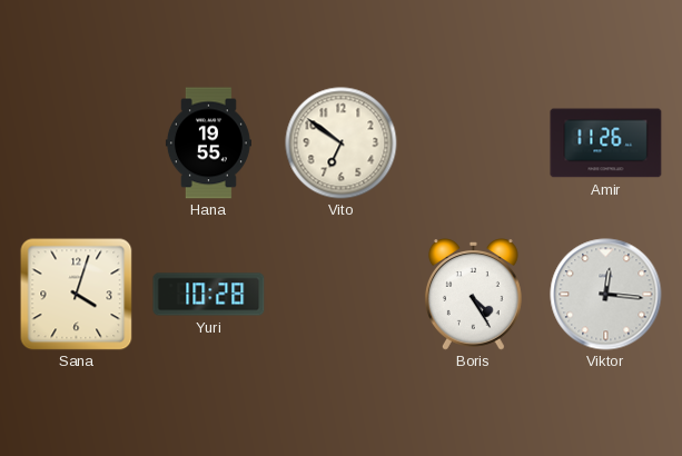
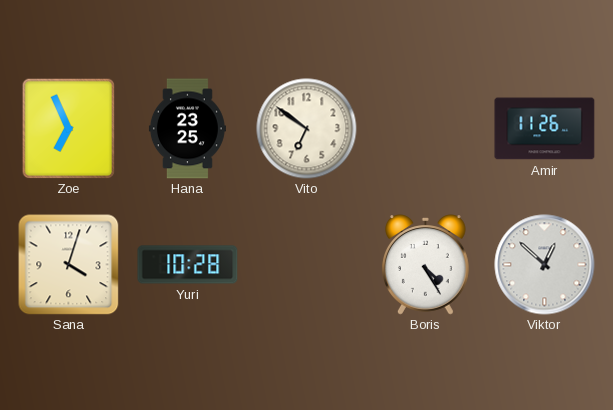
Zoe: none -> 6:56 (69, 128)
Hana: 19:55 -> 23:25 (187, 129)
Viktor: 12:16 -> 12:52 (545, 265)
